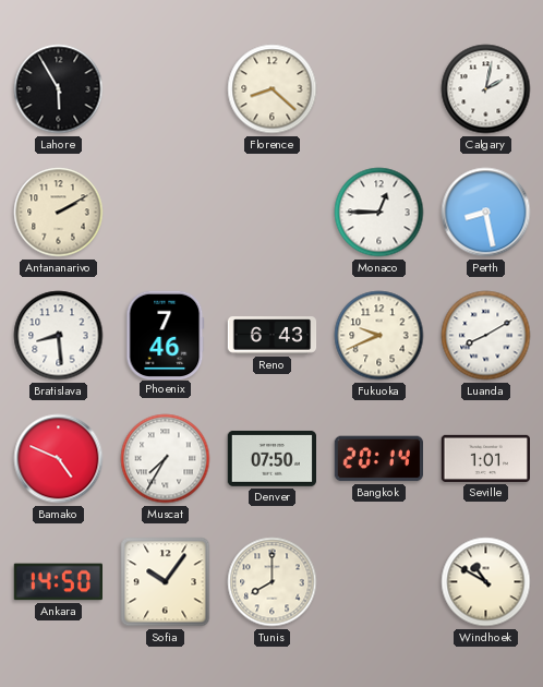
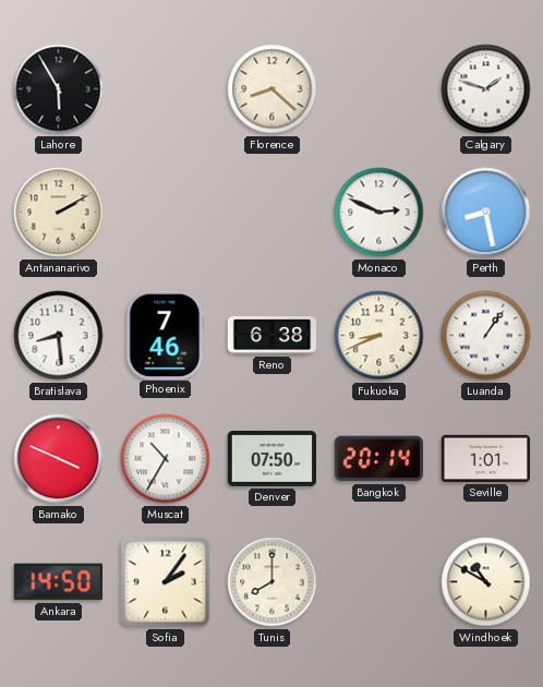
Calgary: 2:02 -> 1:48 (486, 89)
Monaco: 12:45 -> 2:49 (379, 213)
Reno: 6:43 -> 6:38 (273, 336)
Fukuoka: 9:41 -> 8:41 (379, 336)
Luanda: 8:10 -> 1:06 (486, 336)
Bamako: 4:49 -> 3:49 (59, 459)
Muscat: 7:35 -> 10:35 (166, 459)
Sofia: 10:06 -> 2:06 (166, 582)
